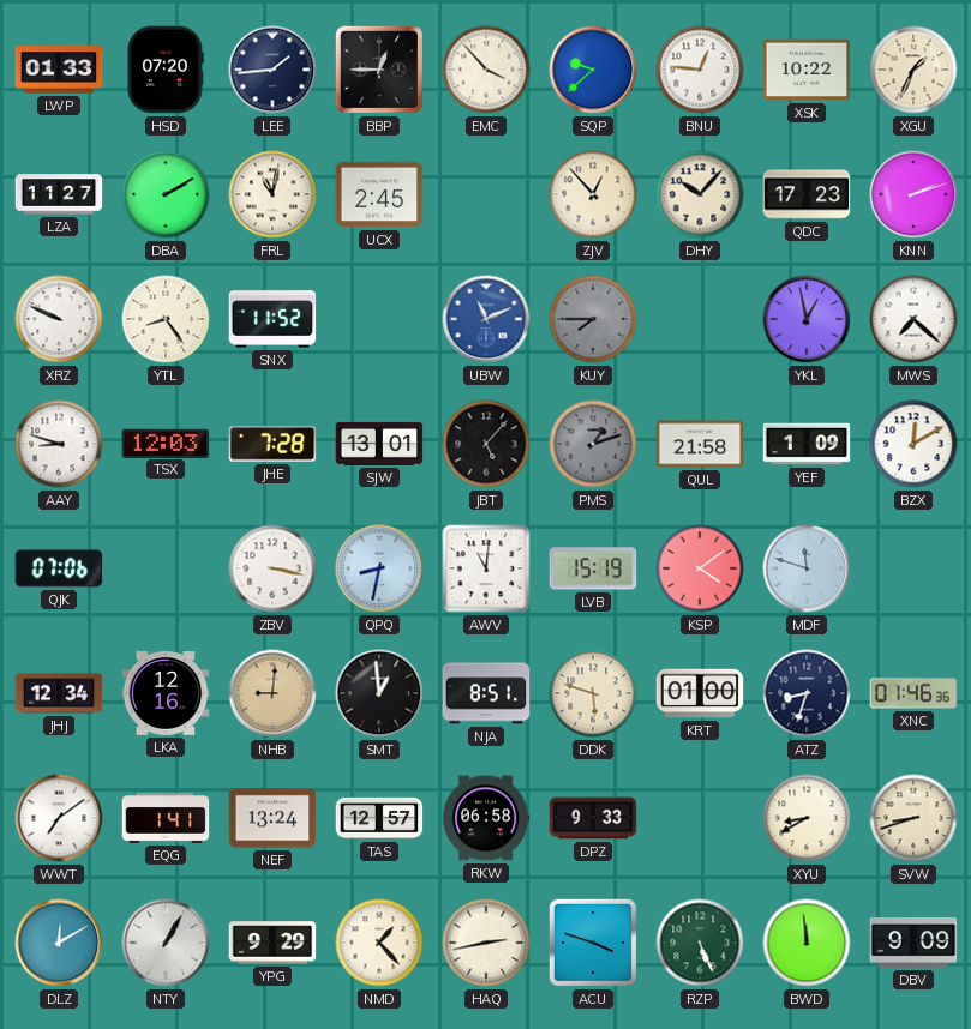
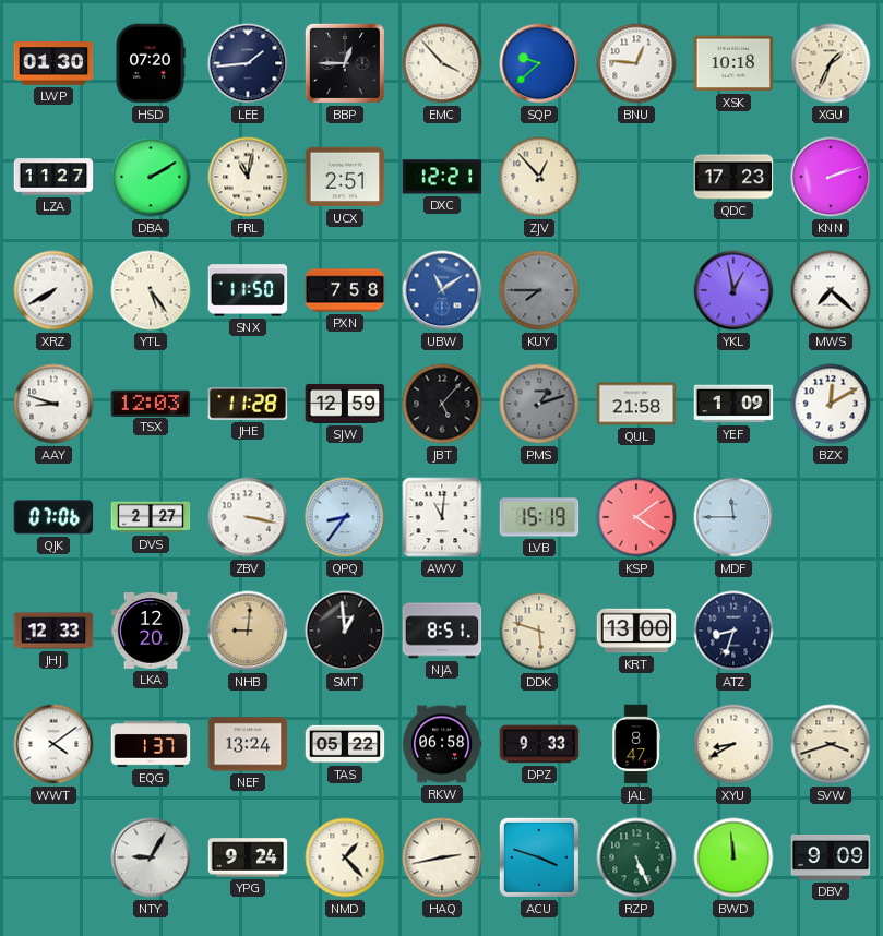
LWP: 01:33 -> 01:30 (53, 63)
XSK: 10:22 -> 10:18 (733, 63)
UCX: 2:45 -> 2:51 (345, 177)
DXC: none -> 12:21 (442, 177)
DHY: 10:07 -> none (700, 194)
XRZ: 9:49 -> 7:40 (53, 290)
YTL: 8:24 -> 5:24 (151, 290)
SNX: 11:52 -> 11:50 (248, 290)
PXN: none -> 7:58 (345, 290)
UBW: 11:11 -> 11:09 (442, 290)
JHE: 7:28 -> 11:28 (248, 404)
SJW: 13:01 -> 12:59 (345, 404)
DVS: none -> 2:27 (151, 517)
QPQ: 8:32 -> 8:36 (345, 517)
MDF: 11:48 -> 11:45 (733, 517)
JHJ: 12:34 -> 12:33 (53, 631)
LKA: 12:16 -> 12:20 (151, 632)
KRT: 01:00 -> 13:00 (636, 631)
XNC: 01:46 -> none (913, 693)
WWT: 7:09 -> 4:09 (53, 744)
EQG: 1:41 -> 1:37 (151, 744)
TAS: 12:57 -> 05:22 (345, 744)
JAL: none -> 8:47 (635, 744)
SVW: 8:42 -> 3:42 (831, 744)
DLZ: 12:10 -> none (59, 943)
NTY: 1:05 -> 9:05 (151, 857)
YPG: 9:29 -> 9:24 (248, 857)
